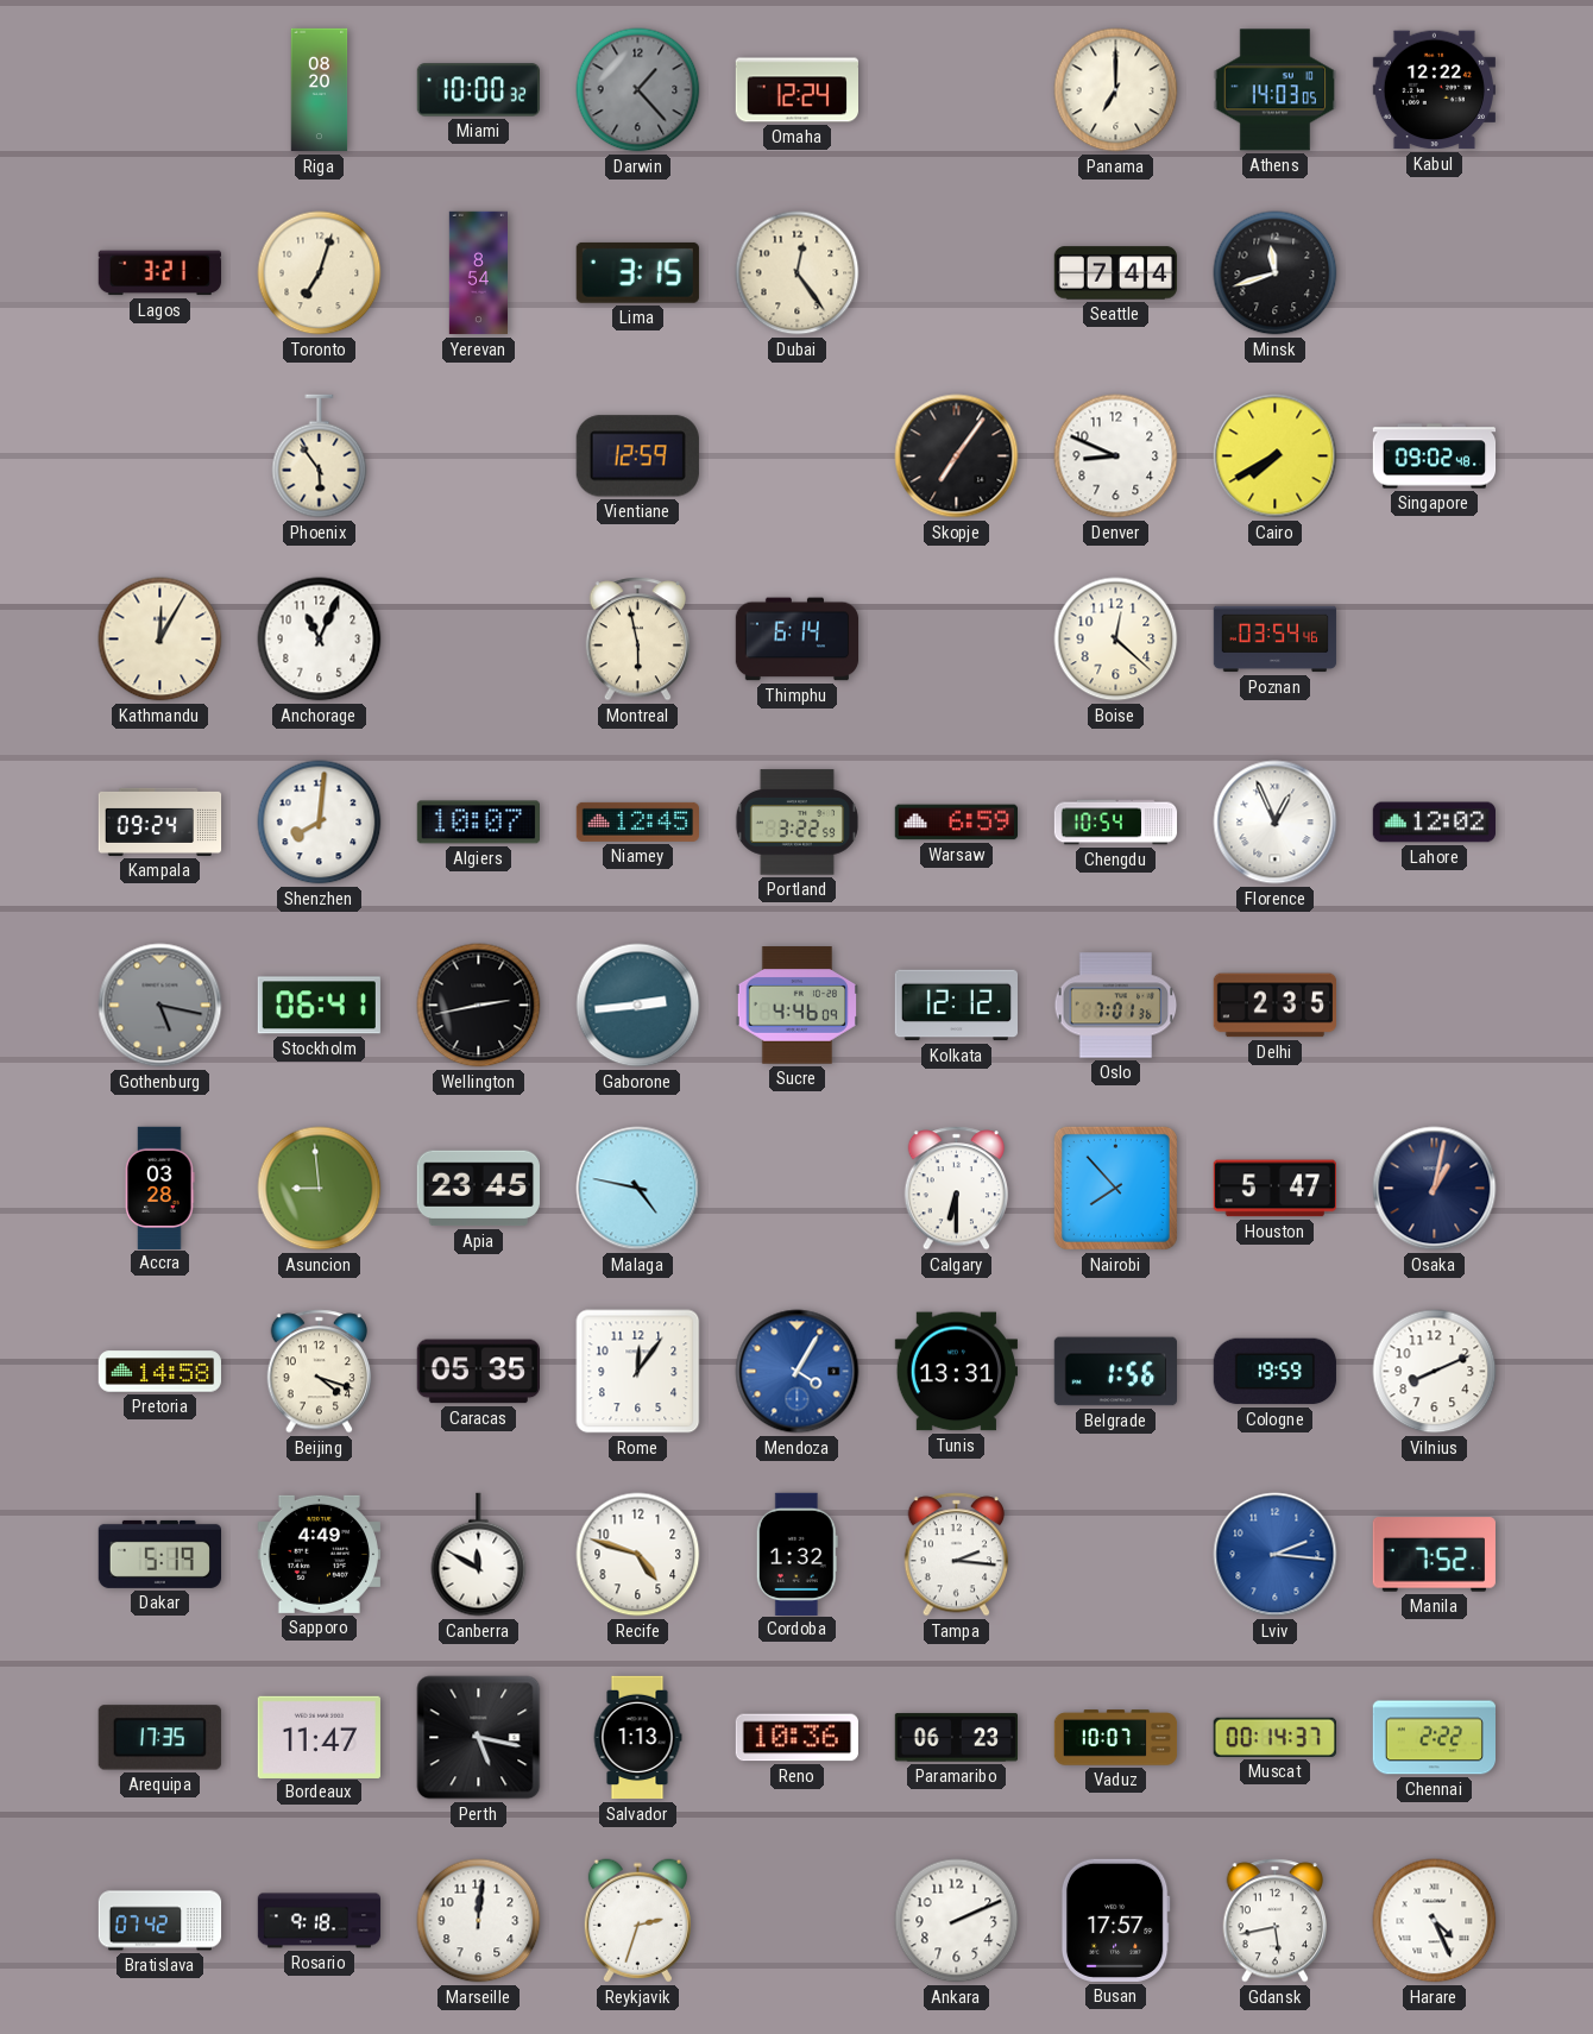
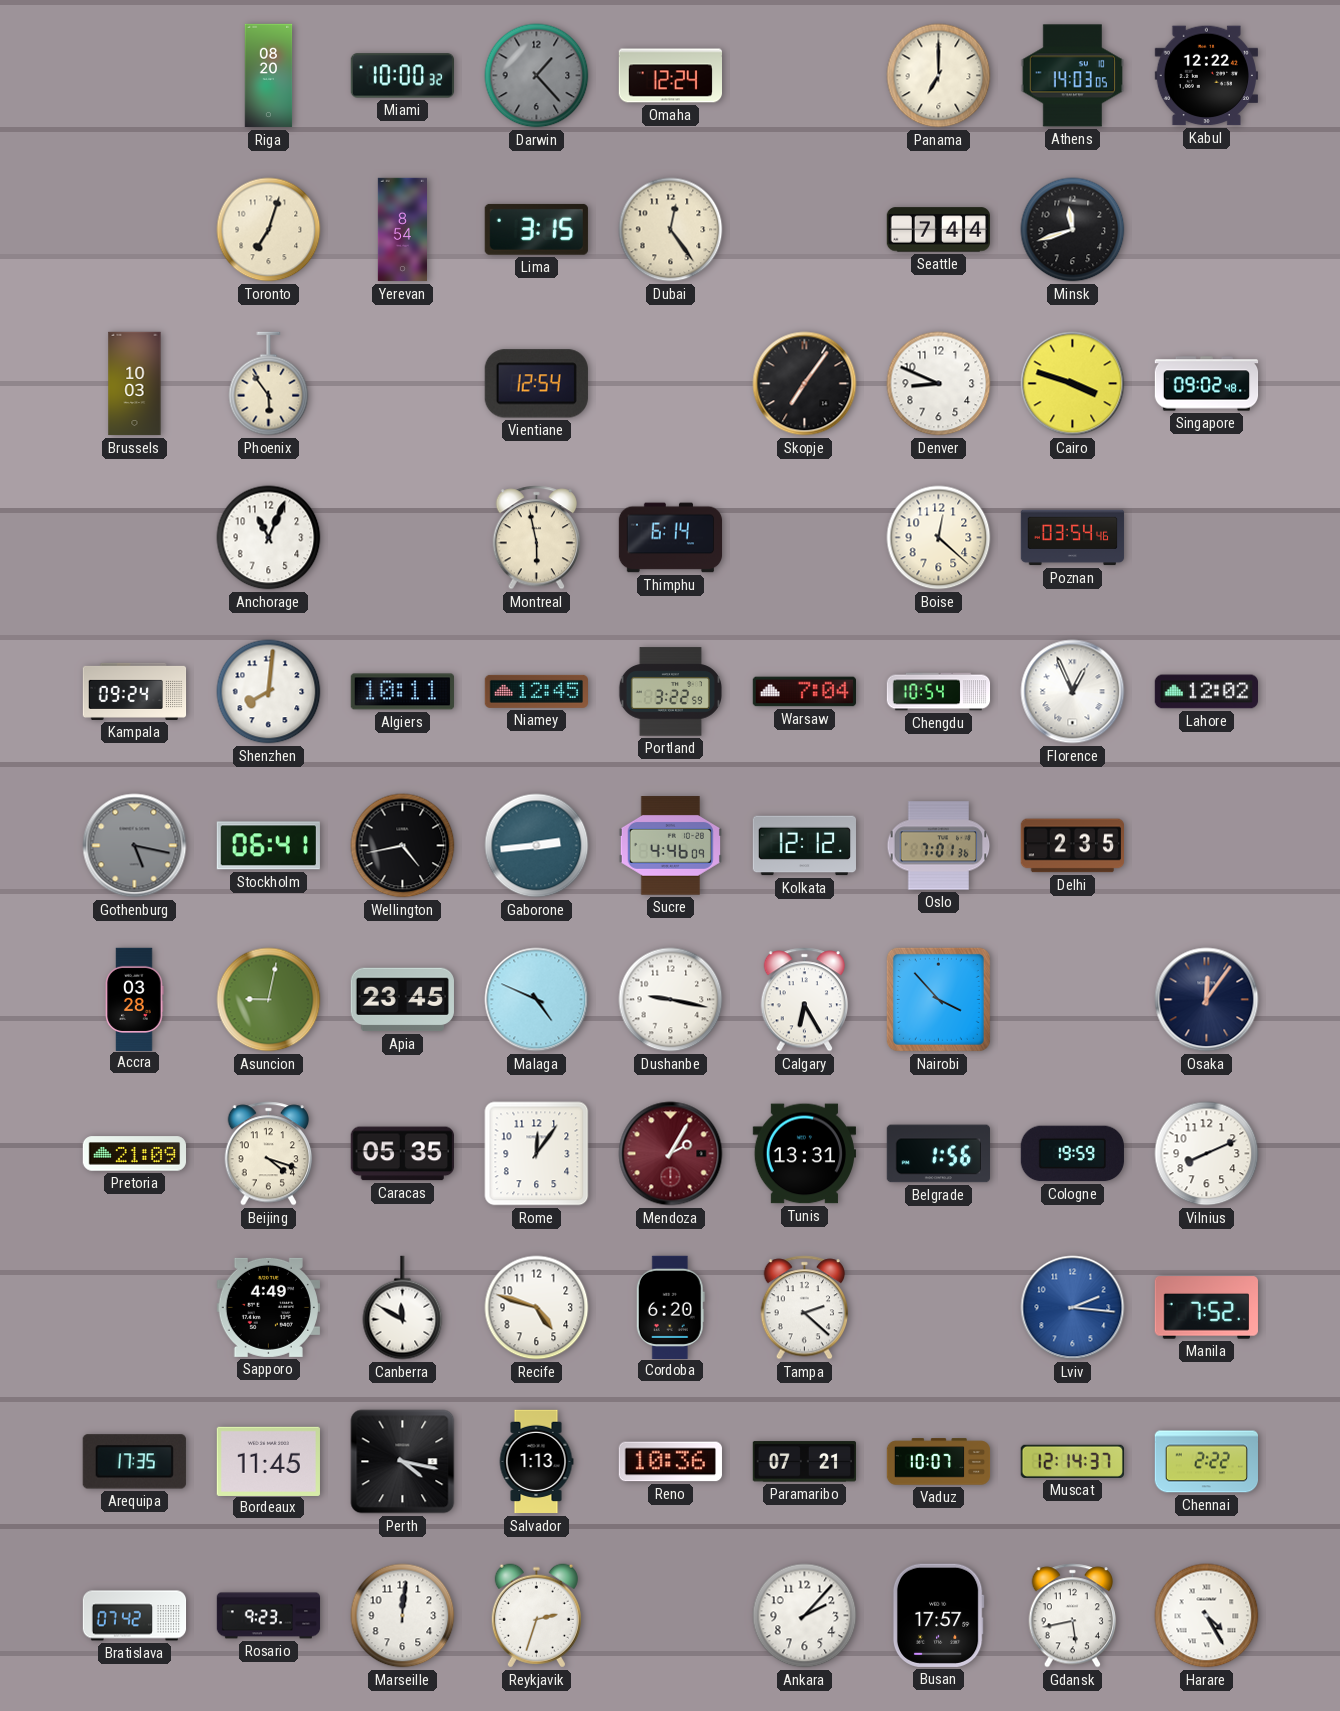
Lagos: 3:21 -> none (159, 273)
Brussels: none -> 10:03 (135, 384)
Vientiane: 12:59 -> 12:54 (536, 384)
Cairo: 7:40 -> 3:48 (1073, 384)
Kathmandu: 12:05 -> none (160, 640)
Algiers: 10:07 -> 10:11 (402, 692)
Warsaw: 6:59 -> 7:04 (804, 692)
Wellington: 2:43 -> 4:43 (403, 846)
Asuncion: 8:59 -> 9:02 (269, 1000)
Malaga: 4:47 -> 4:49 (537, 1000)
Dushanbe: none -> 9:17 (671, 1000)
Calgary: 6:30 -> 6:25 (805, 1000)
Nairobi: 7:53 -> 3:53 (938, 999)
Houston: 5:47 -> none (1274, 1189)
Osaka: 1:02 -> 12:06 (1207, 1000)
Pretoria: 14:58 -> 21:09 (134, 1154)
Mendoza: 4:05 -> 2:05 (671, 1154)
Mendoza dial: blue -> burgundy (671, 1154)
Dakar: 5:19 -> none (159, 1554)
Cordoba: 1:32 -> 6:20 (670, 1307)
Tampa: 2:16 -> 2:22 (805, 1308)
Bordeaux: 11:47 -> 11:45 (268, 1461)
Perth: 5:17 -> 4:17 (403, 1462)
Paramaribo: 06:23 -> 07:21 (804, 1462)
Muscat: 00:14 -> 12:14 (1072, 1461)
Rosario: 9:18 -> 9:23 (269, 1616)
Ankara: 2:11 -> 2:07 (805, 1616)
Harare: 4:26 -> 4:25 (1207, 1616)
